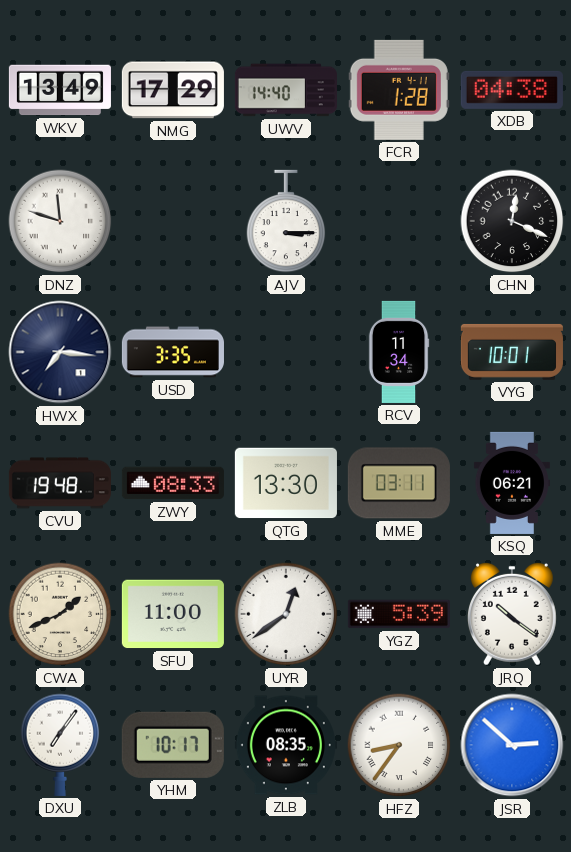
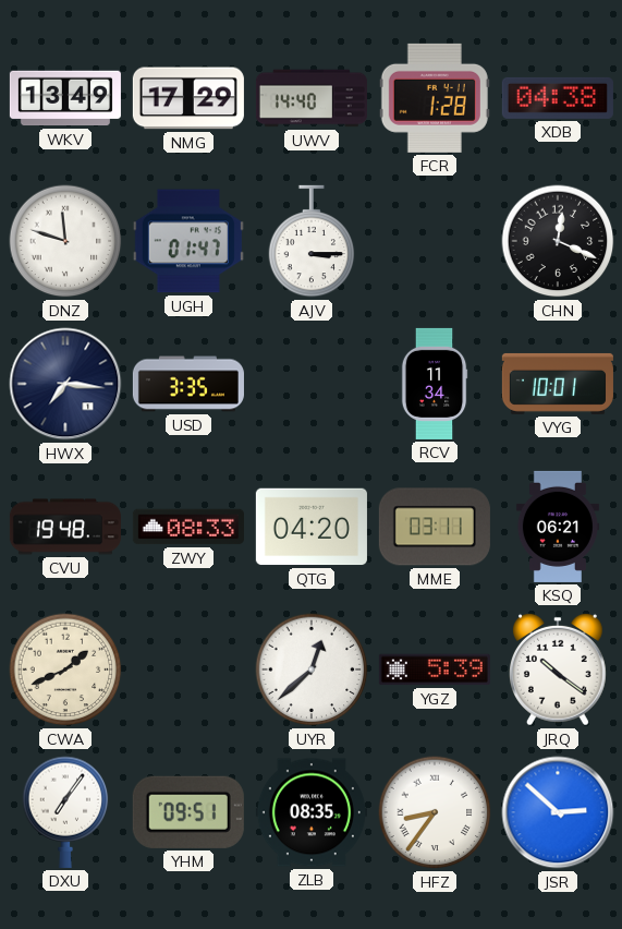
UGH: none -> 01:47 (188, 241)
QTG: 13:30 -> 04:20 (312, 527)
SFU: 11:00 -> none (173, 614)
UYR: 12:39 -> 12:38 (312, 669)
YHM: 10:17 -> 09:51 (188, 812)
